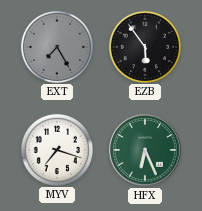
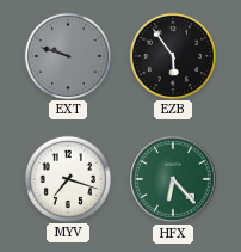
EXT: 7:25 -> 9:48 (67, 55)
HFX: 6:26 -> 6:23 (173, 179)
